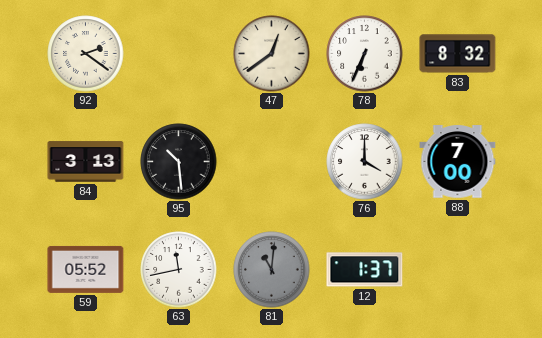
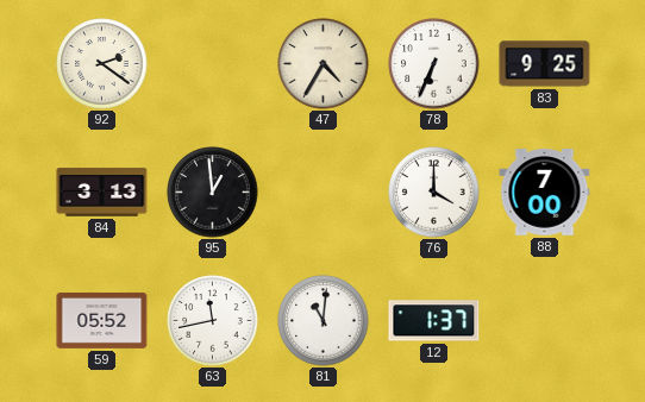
47: 12:39 -> 4:35 (324, 64)
83: 8:32 -> 9:25 (545, 64)
95: 10:29 -> 12:59 (213, 193)
81 dial: grey -> white (324, 321)
